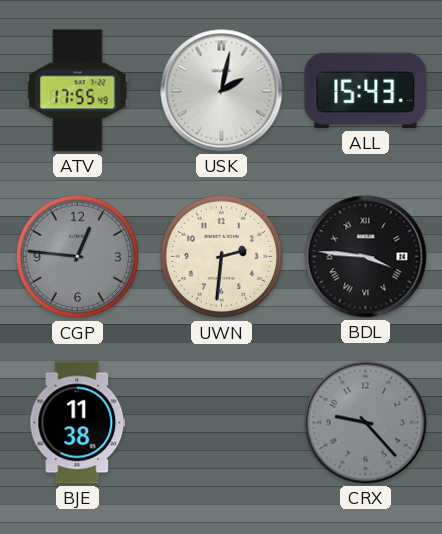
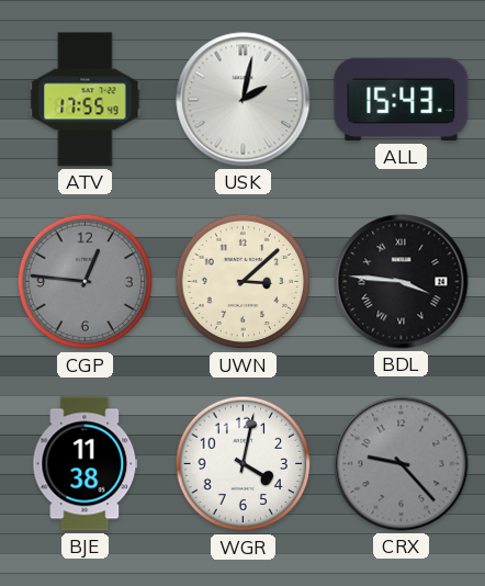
UWN: 2:31 -> 3:08 (244, 282)
WGR: none -> 4:02 (244, 464)
